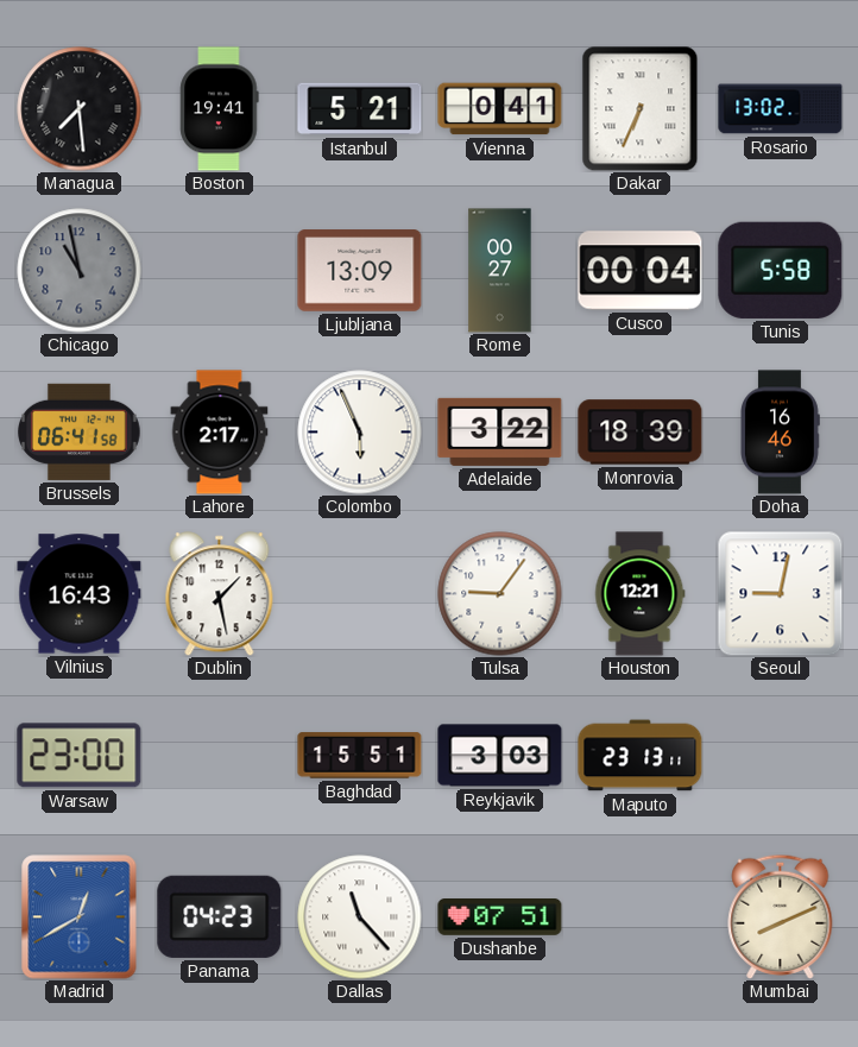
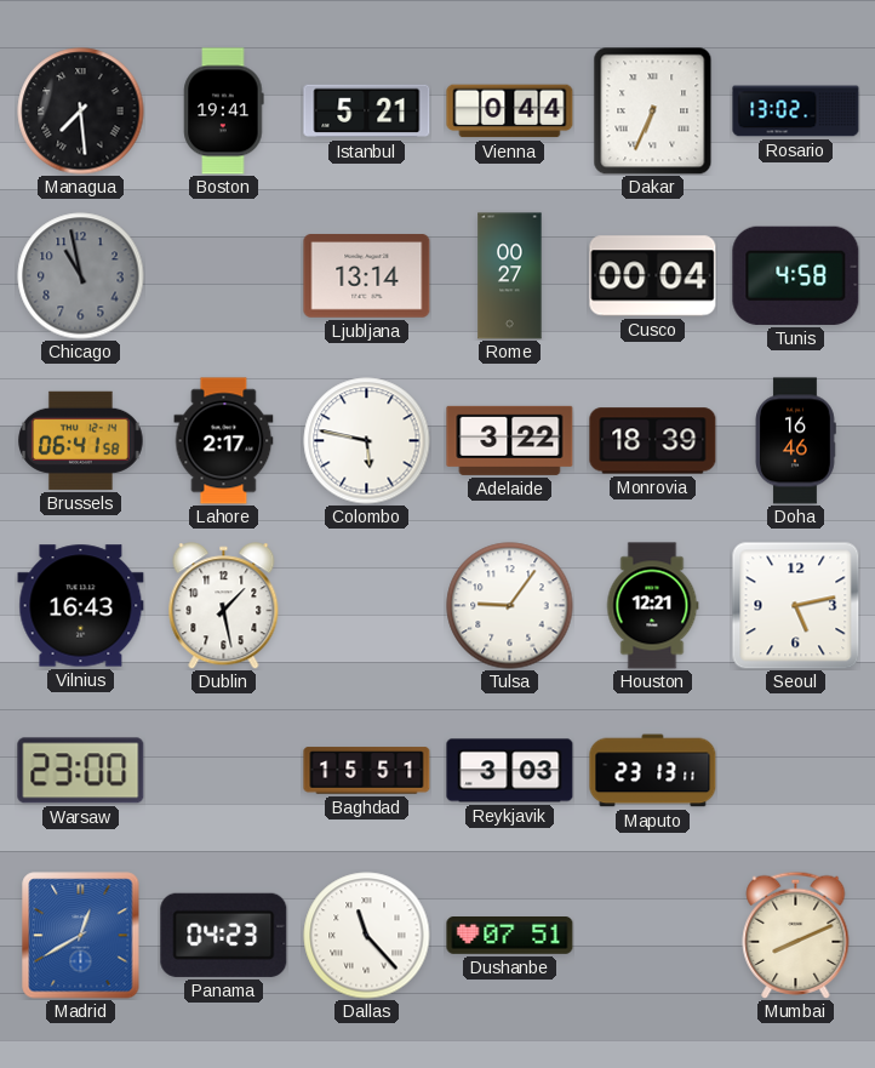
Vienna: 0:41 -> 0:44 (510, 112)
Ljubljana: 13:09 -> 13:14 (367, 276)
Tunis: 5:58 -> 4:58 (796, 275)
Colombo: 5:56 -> 5:47 (367, 441)
Seoul: 9:02 -> 5:13 (795, 605)
